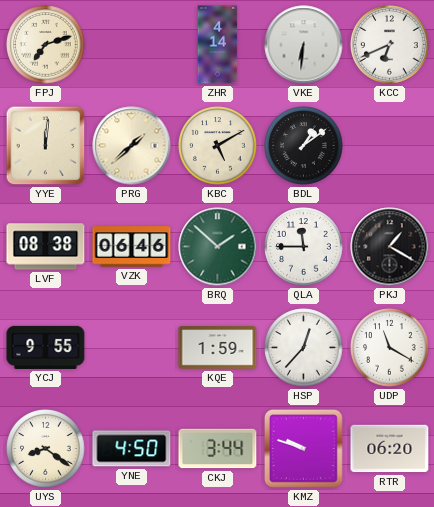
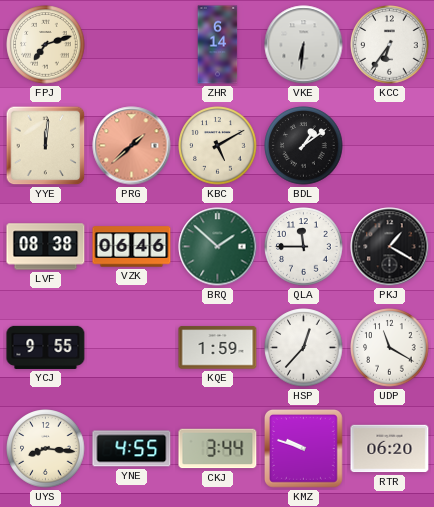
ZHR: 4:14 -> 6:14 (218, 45)
KCC: 6:41 -> 6:36 (390, 45)
PRG dial: cream -> salmon (132, 146)
UYS: 8:21 -> 8:16 (46, 449)
YNE: 4:50 -> 4:55 (132, 449)
